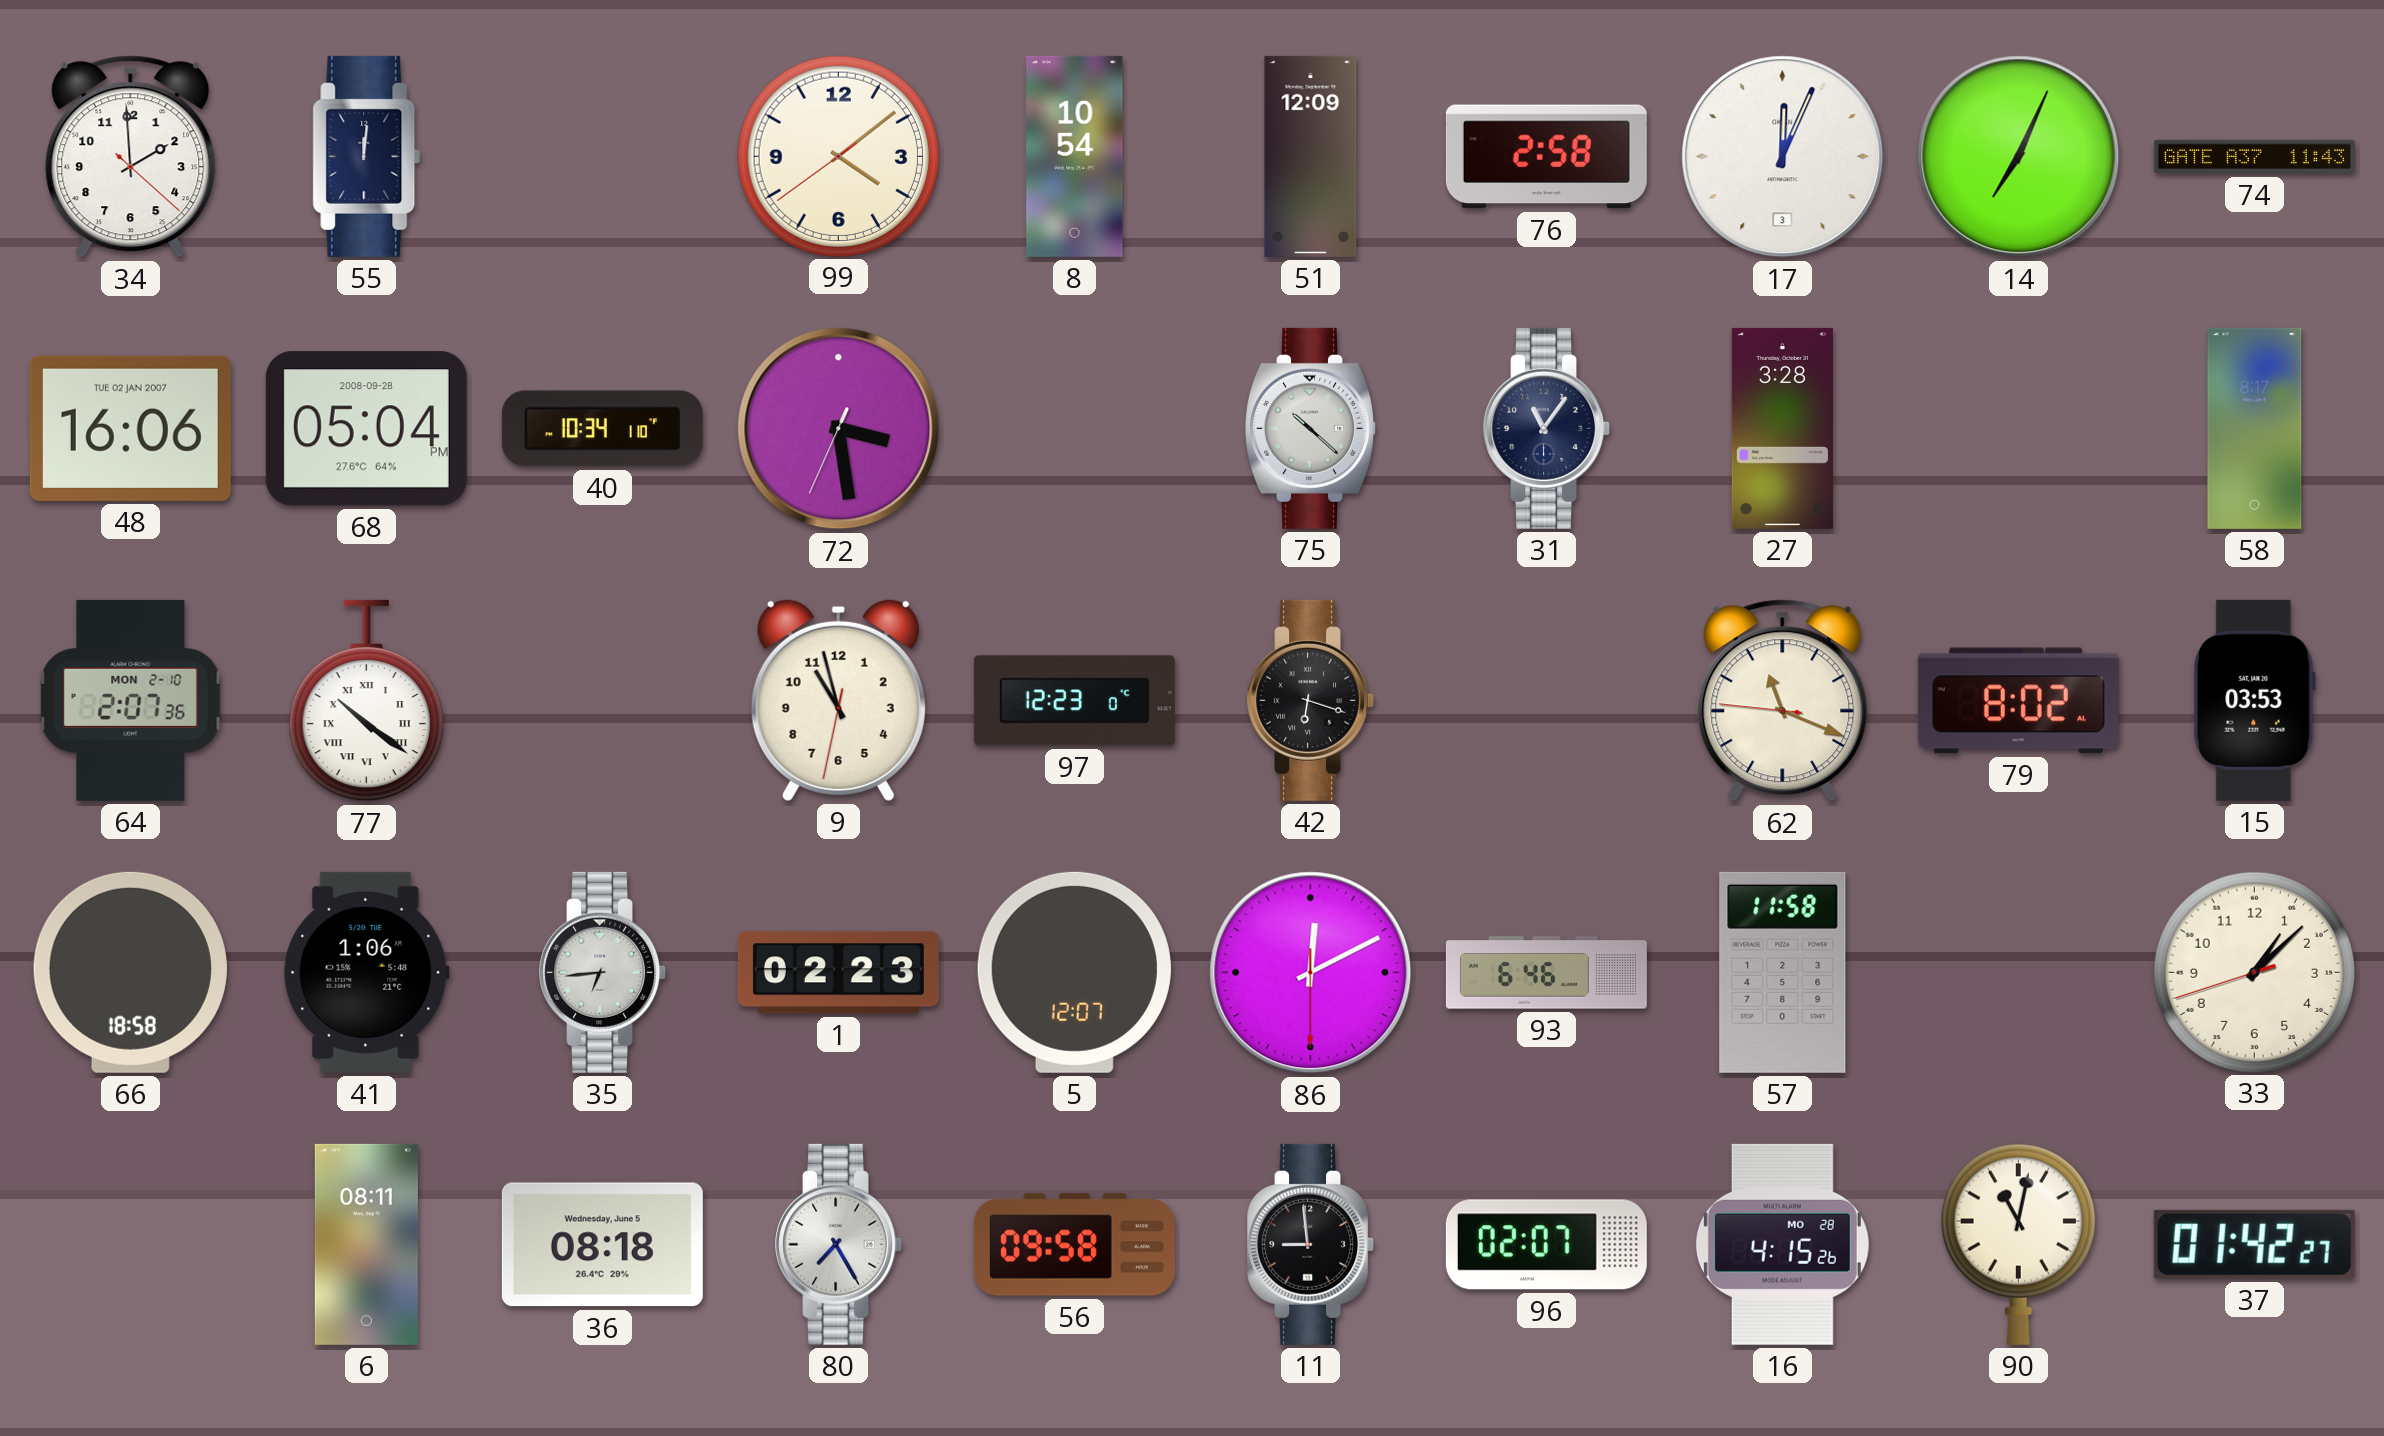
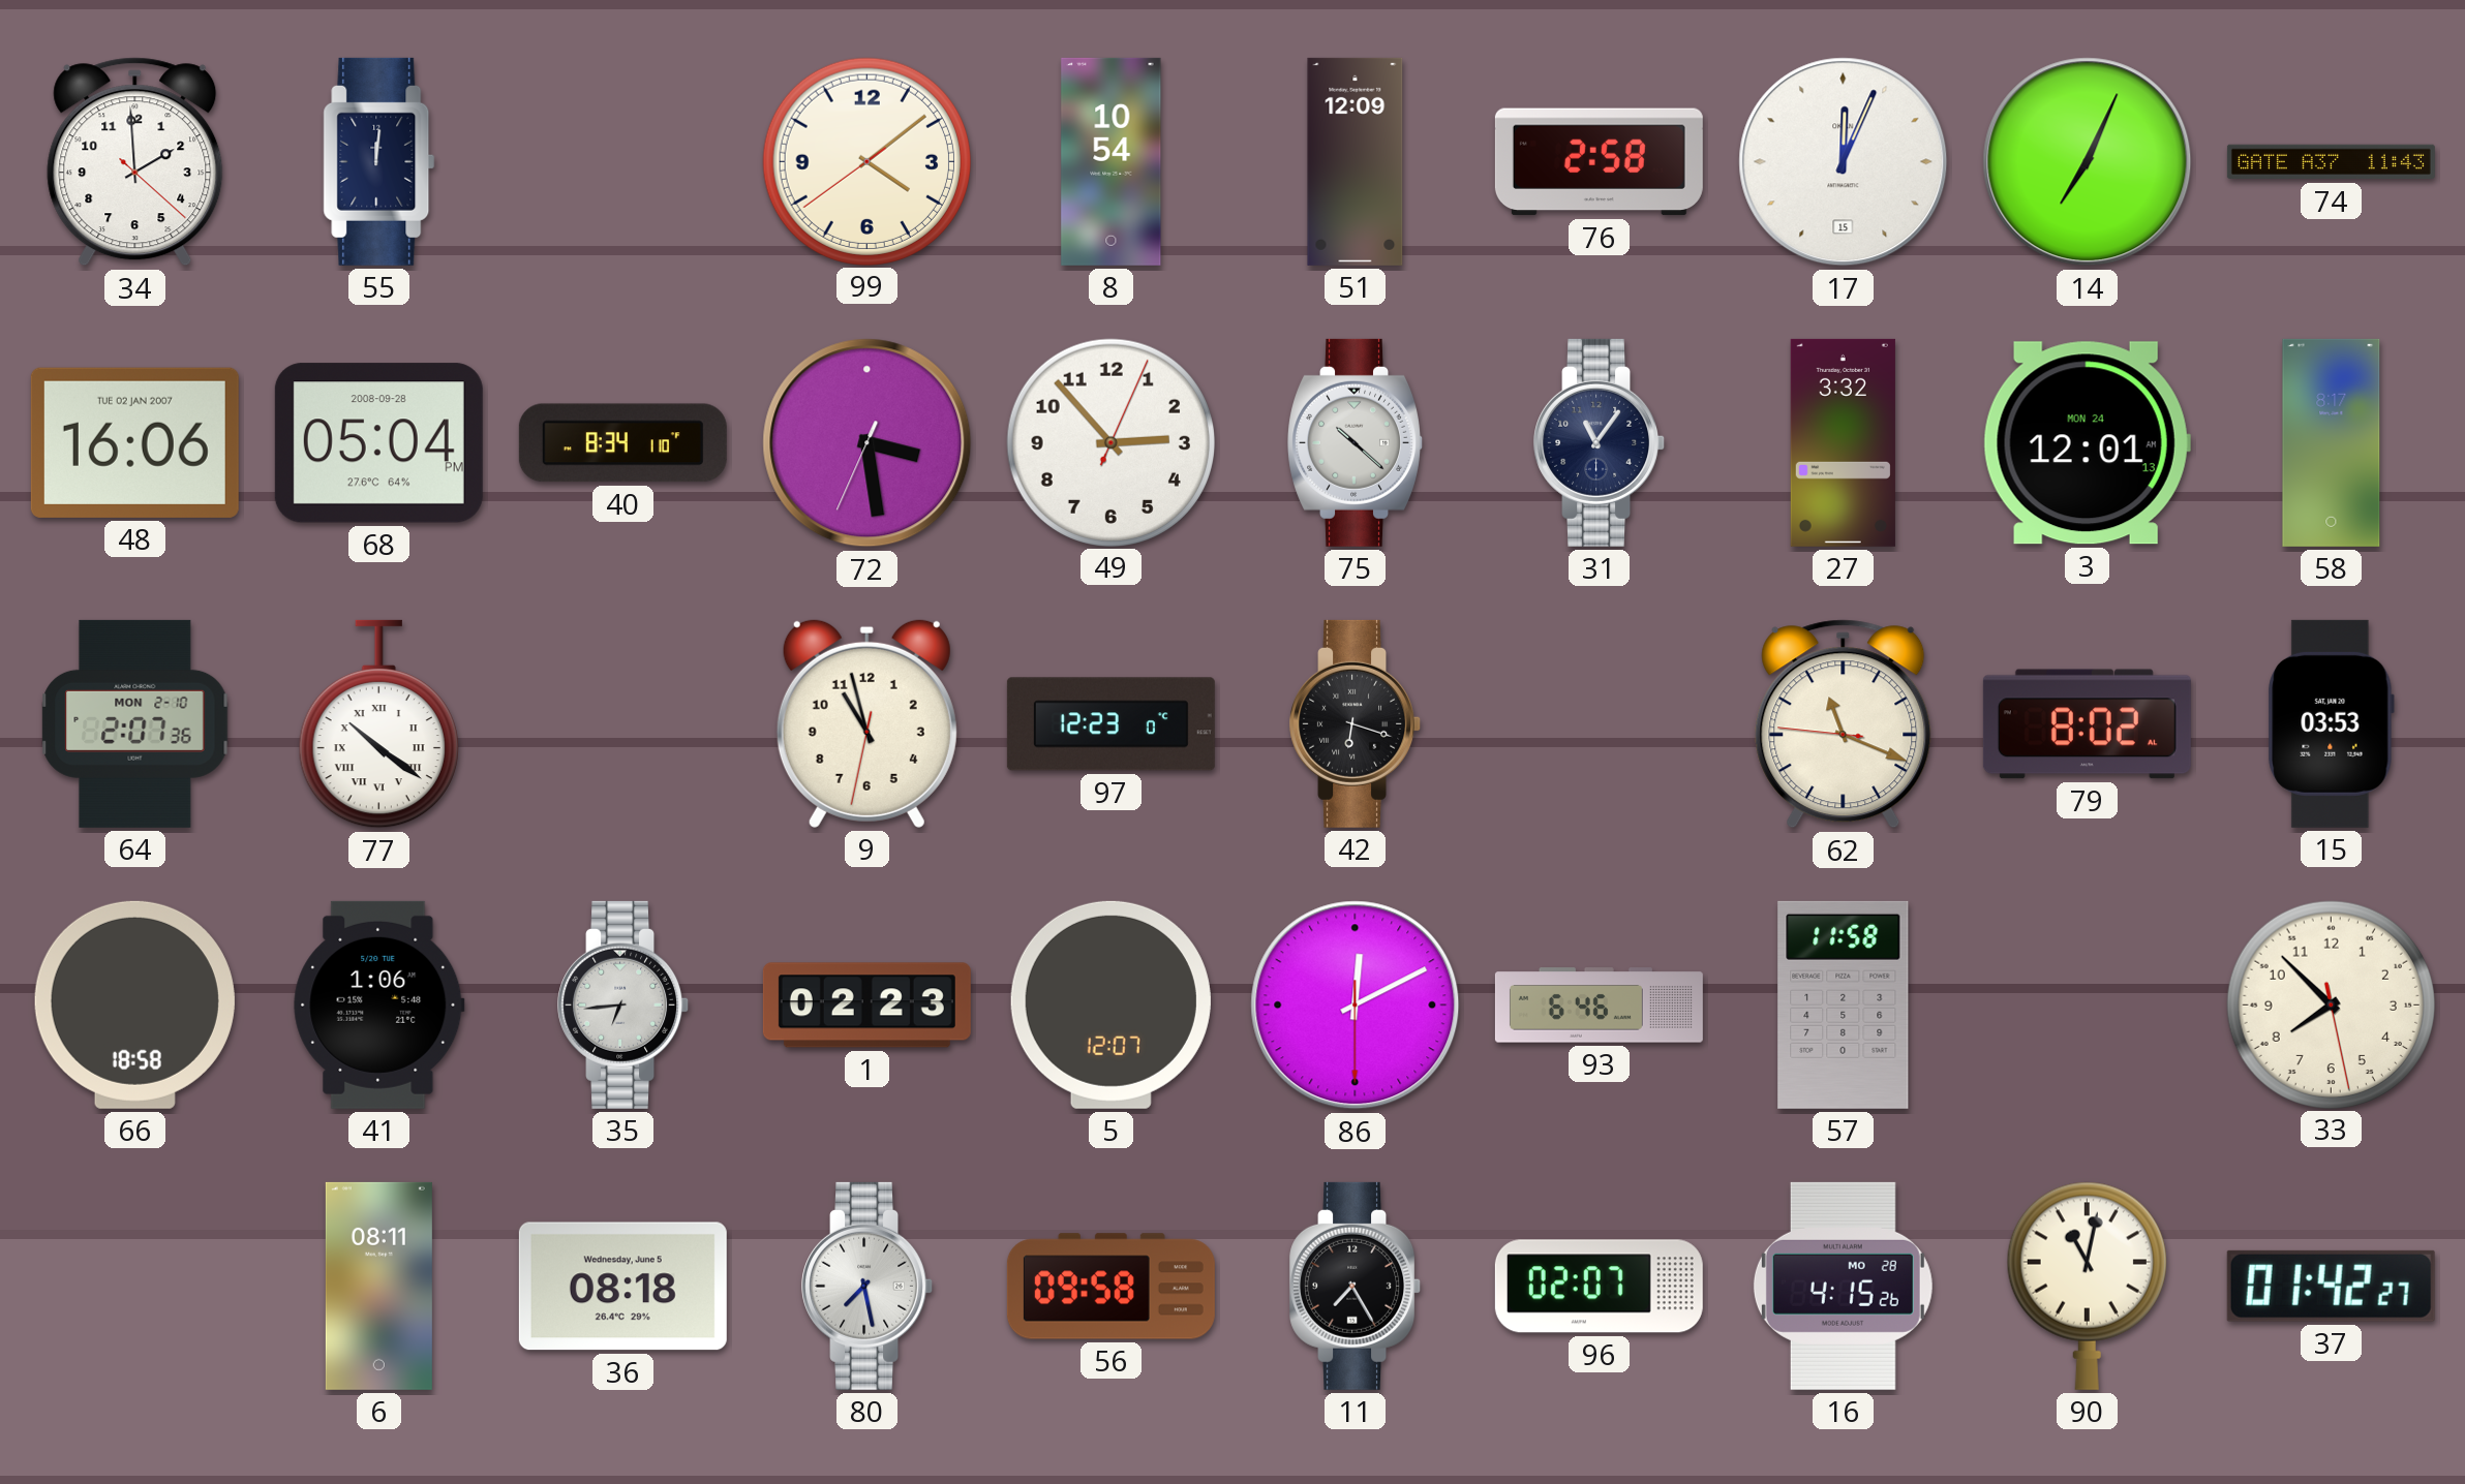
17 date: 3 -> 15 (1844, 162)
40: 10:34 -> 8:34 (622, 443)
49: none -> 2:53 (1110, 442)
27: 3:28 -> 3:32 (1843, 442)
3: none -> 12:01 (2087, 443)
33: 1:07 -> 7:52 (2331, 1004)
80: 7:25 -> 7:28 (868, 1286)
11: 8:59 -> 7:25 (1356, 1286)
